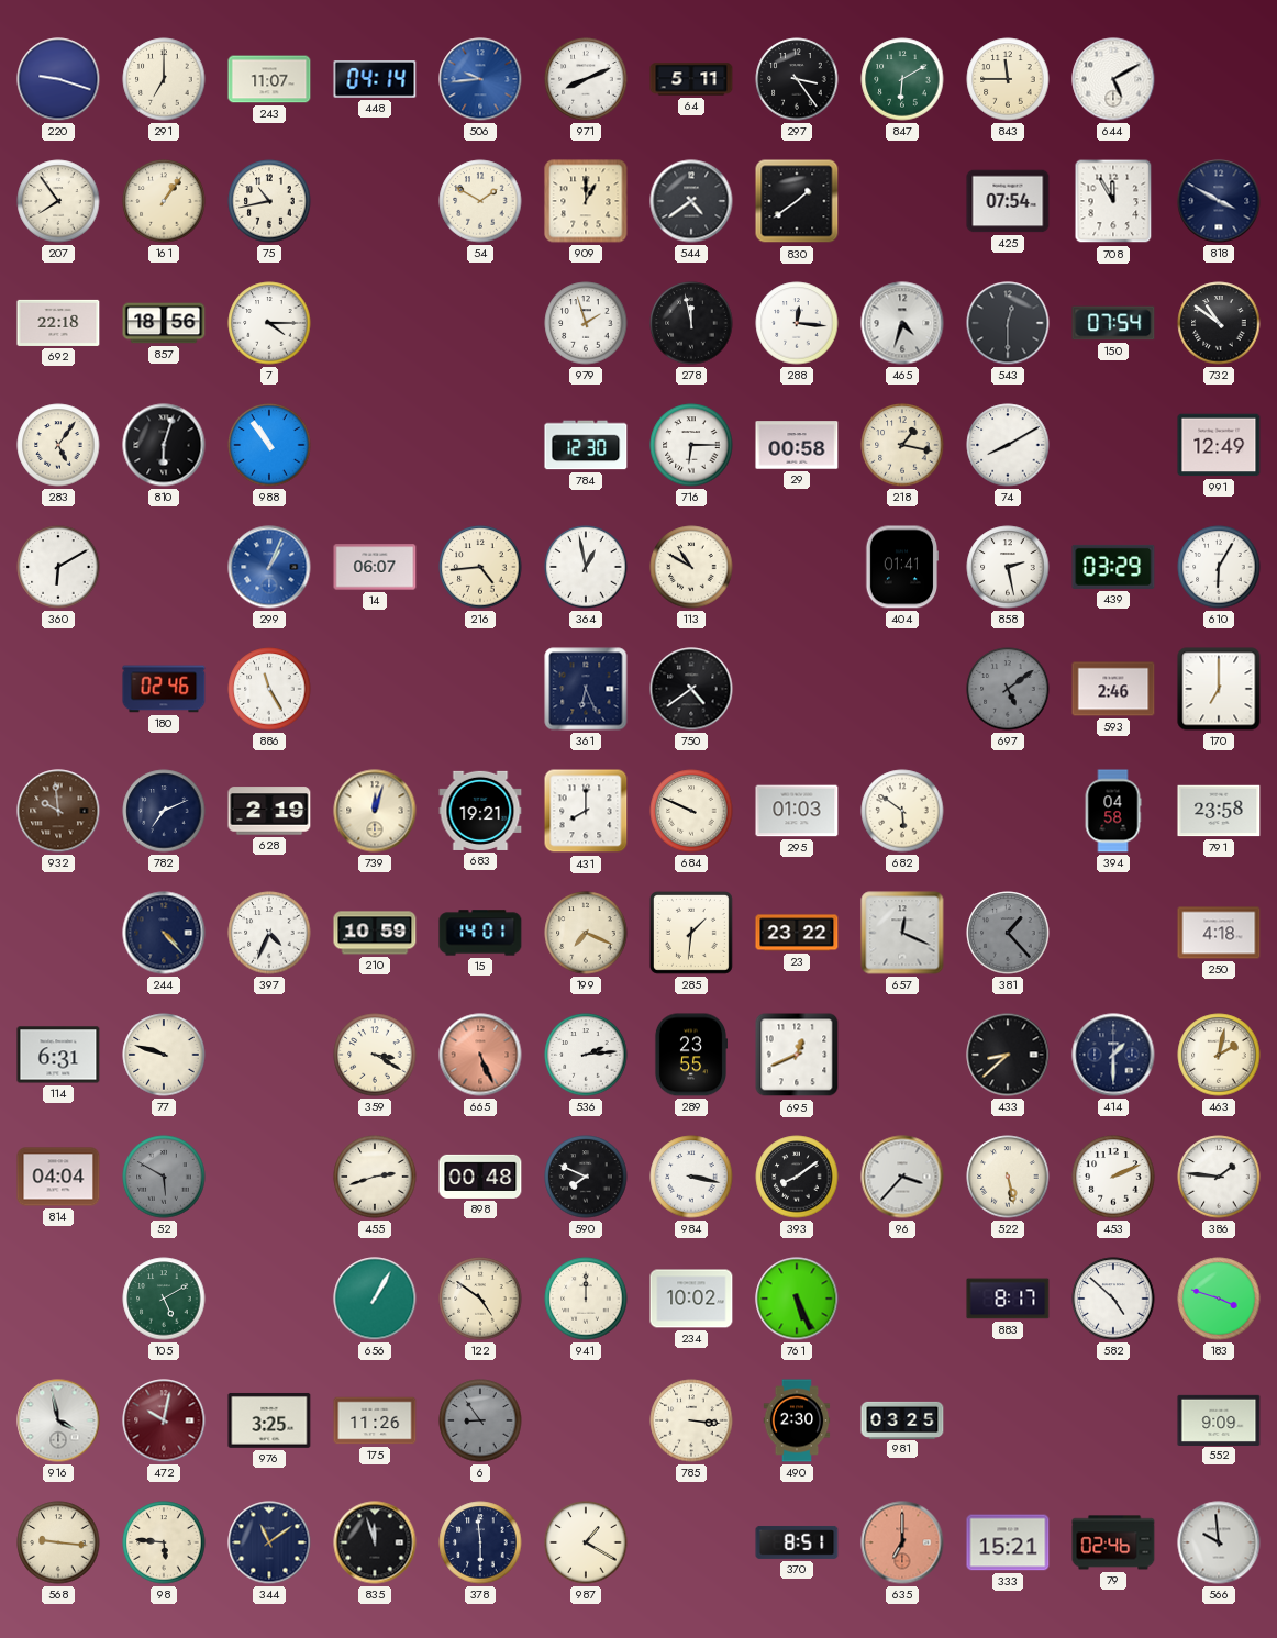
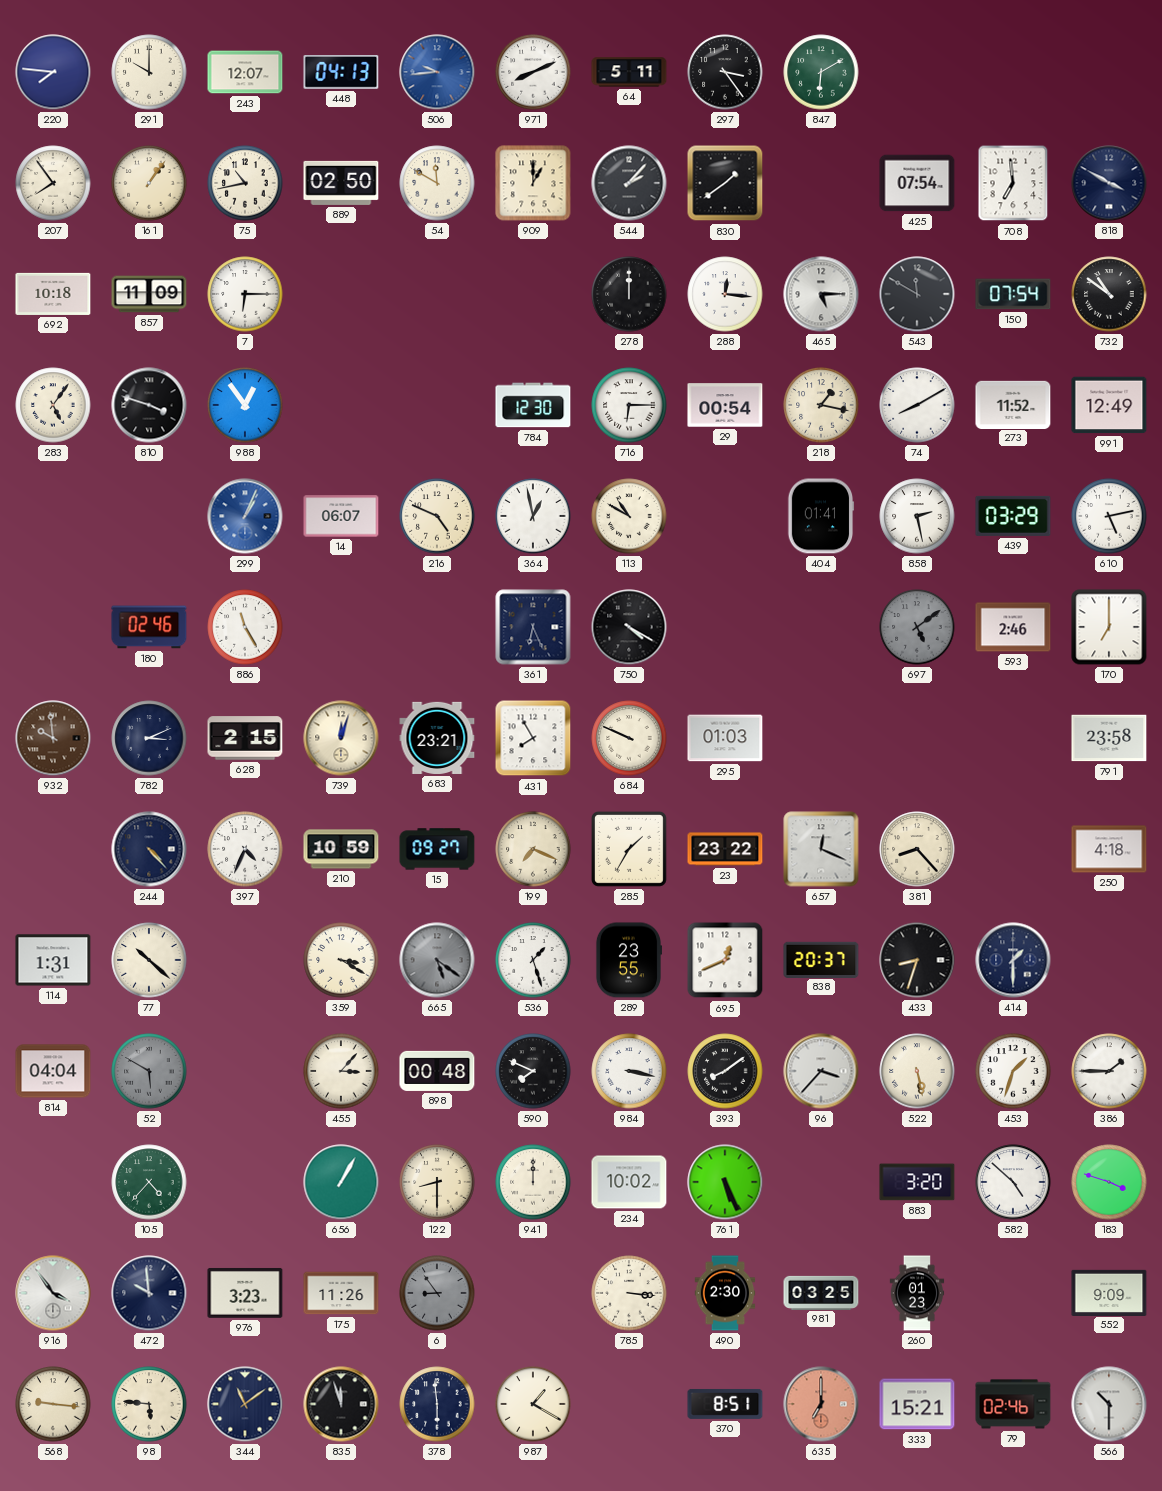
220: 9:18 -> 7:46 (53, 72)
291: 7:00 -> 10:00 (149, 72)
243: 11:07 -> 12:07 (245, 72)
448: 04:14 -> 04:13 (341, 73)
843: 11:45 -> none (1008, 79)
644: 5:10 -> none (1113, 79)
889: none -> 02:50 (341, 183)
54: 1:50 -> 11:50 (437, 183)
544: 4:39 -> 2:07 (629, 183)
708: 11:55 -> 6:59 (1013, 183)
692: 22:18 -> 10:18 (53, 294)
857: 18:56 -> 11:09 (149, 294)
7: 4:15 -> 6:15 (245, 294)
979: 1:57 -> none (586, 323)
278: 11:58 -> 12:00 (629, 294)
465: 4:33 -> 5:15 (821, 294)
543: 12:30 -> 11:50 (917, 294)
810: 6:03 -> 3:48 (149, 405)
988: 10:54 -> 12:54 (245, 405)
29: 00:58 -> 00:54 (725, 405)
273: none -> 11:52 (1013, 404)
360: 6:10 -> none (58, 567)
216: 4:44 -> 4:49 (437, 516)
610: 6:05 -> 5:13 (1109, 516)
750: 4:39 -> 4:20 (629, 627)
782: 7:11 -> 3:11 (149, 738)
628: 2:19 -> 2:15 (245, 738)
683: 19:21 -> 23:21 (437, 738)
431: 8:00 -> 7:55 (533, 738)
682: 5:51 -> none (902, 811)
394: 04:58 -> none (1113, 811)
15: 14:01 -> 09:27 (437, 849)
285: 1:31 -> 1:35 (629, 849)
381: 1:23 -> 8:23 (917, 849)
381 dial: grey -> cream (917, 849)
114: 6:31 -> 1:31 (53, 960)
77: 9:48 -> 10:22 (149, 960)
665: 5:26 -> 5:21 (437, 960)
665 dial: salmon -> grey (437, 960)
536: 2:14 -> 1:27 (533, 960)
838: none -> 20:37 (821, 959)
433: 8:38 -> 8:33 (917, 960)
463: 2:02 -> none (1219, 1055)
455: 2:42 -> 3:07 (341, 1071)
453: 2:11 -> 1:33 (1013, 1071)
386: 1:46 -> 1:45 (1109, 1071)
105: 5:10 -> 4:37 (149, 1182)
122: 4:51 -> 8:30 (437, 1182)
883: 8:17 -> 3:20 (917, 1182)
916: 3:58 -> 3:54 (53, 1293)
472: 10:02 -> 9:59 (149, 1293)
472 dial: burgundy -> navy (149, 1293)
976: 3:25 -> 3:23 (245, 1293)
260: none -> 01:23 (917, 1293)
566: 9:59 -> 10:30 (1109, 1404)
